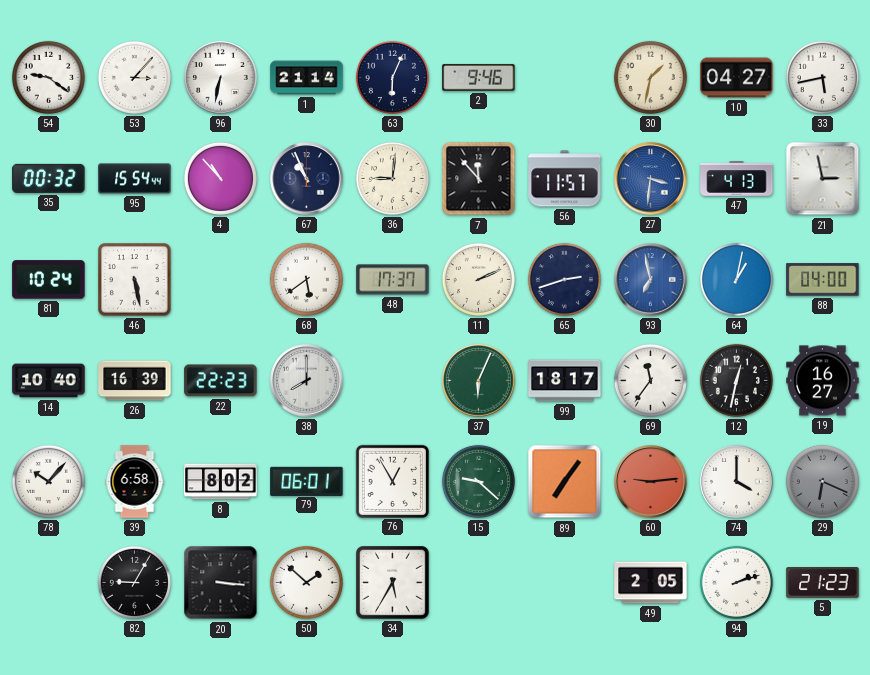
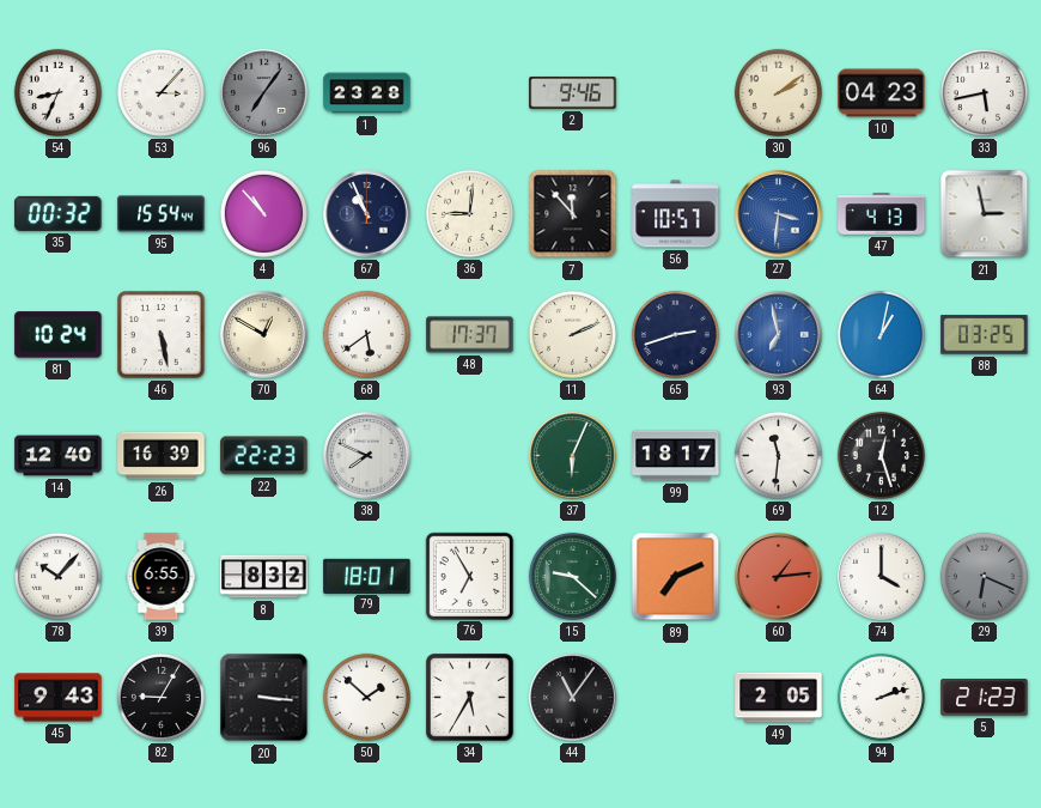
54: 9:21 -> 8:34 (57, 92)
96: 6:32 -> 7:06 (264, 93)
96 dial: white -> grey (264, 93)
1: 21:14 -> 23:28 (367, 93)
63: 6:04 -> none (392, 77)
30: 1:32 -> 2:09 (778, 92)
10: 04:27 -> 04:23 (882, 93)
56: 11:57 -> 10:57 (676, 214)
70: none -> 12:50 (264, 335)
88: 04:00 -> 03:25 (985, 335)
14: 10:40 -> 12:40 (59, 456)
38: 8:00 -> 7:49 (367, 456)
69: 11:36 -> 11:31 (778, 455)
12: 12:32 -> 12:27 (881, 455)
19: 16:27 -> none (823, 381)
39: 6:58 -> 6:55 (162, 577)
8: 8:02 -> 8:32 (264, 577)
79: 06:01 -> 18:01 (367, 576)
76: 12:55 -> 6:55 (469, 576)
89: 7:06 -> 7:11 (676, 577)
60: 9:14 -> 1:14 (779, 577)
45: none -> 9:43 (59, 698)
44: none -> 11:06 (573, 698)
